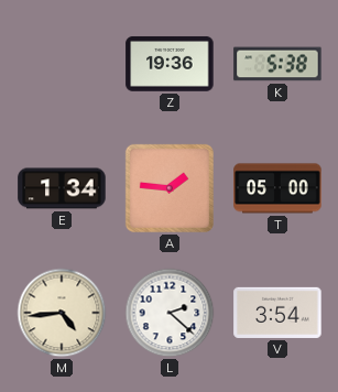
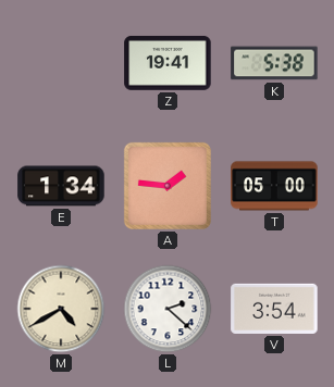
Z: 19:36 -> 19:41 (168, 63)
M: 4:44 -> 4:40 (61, 309)
